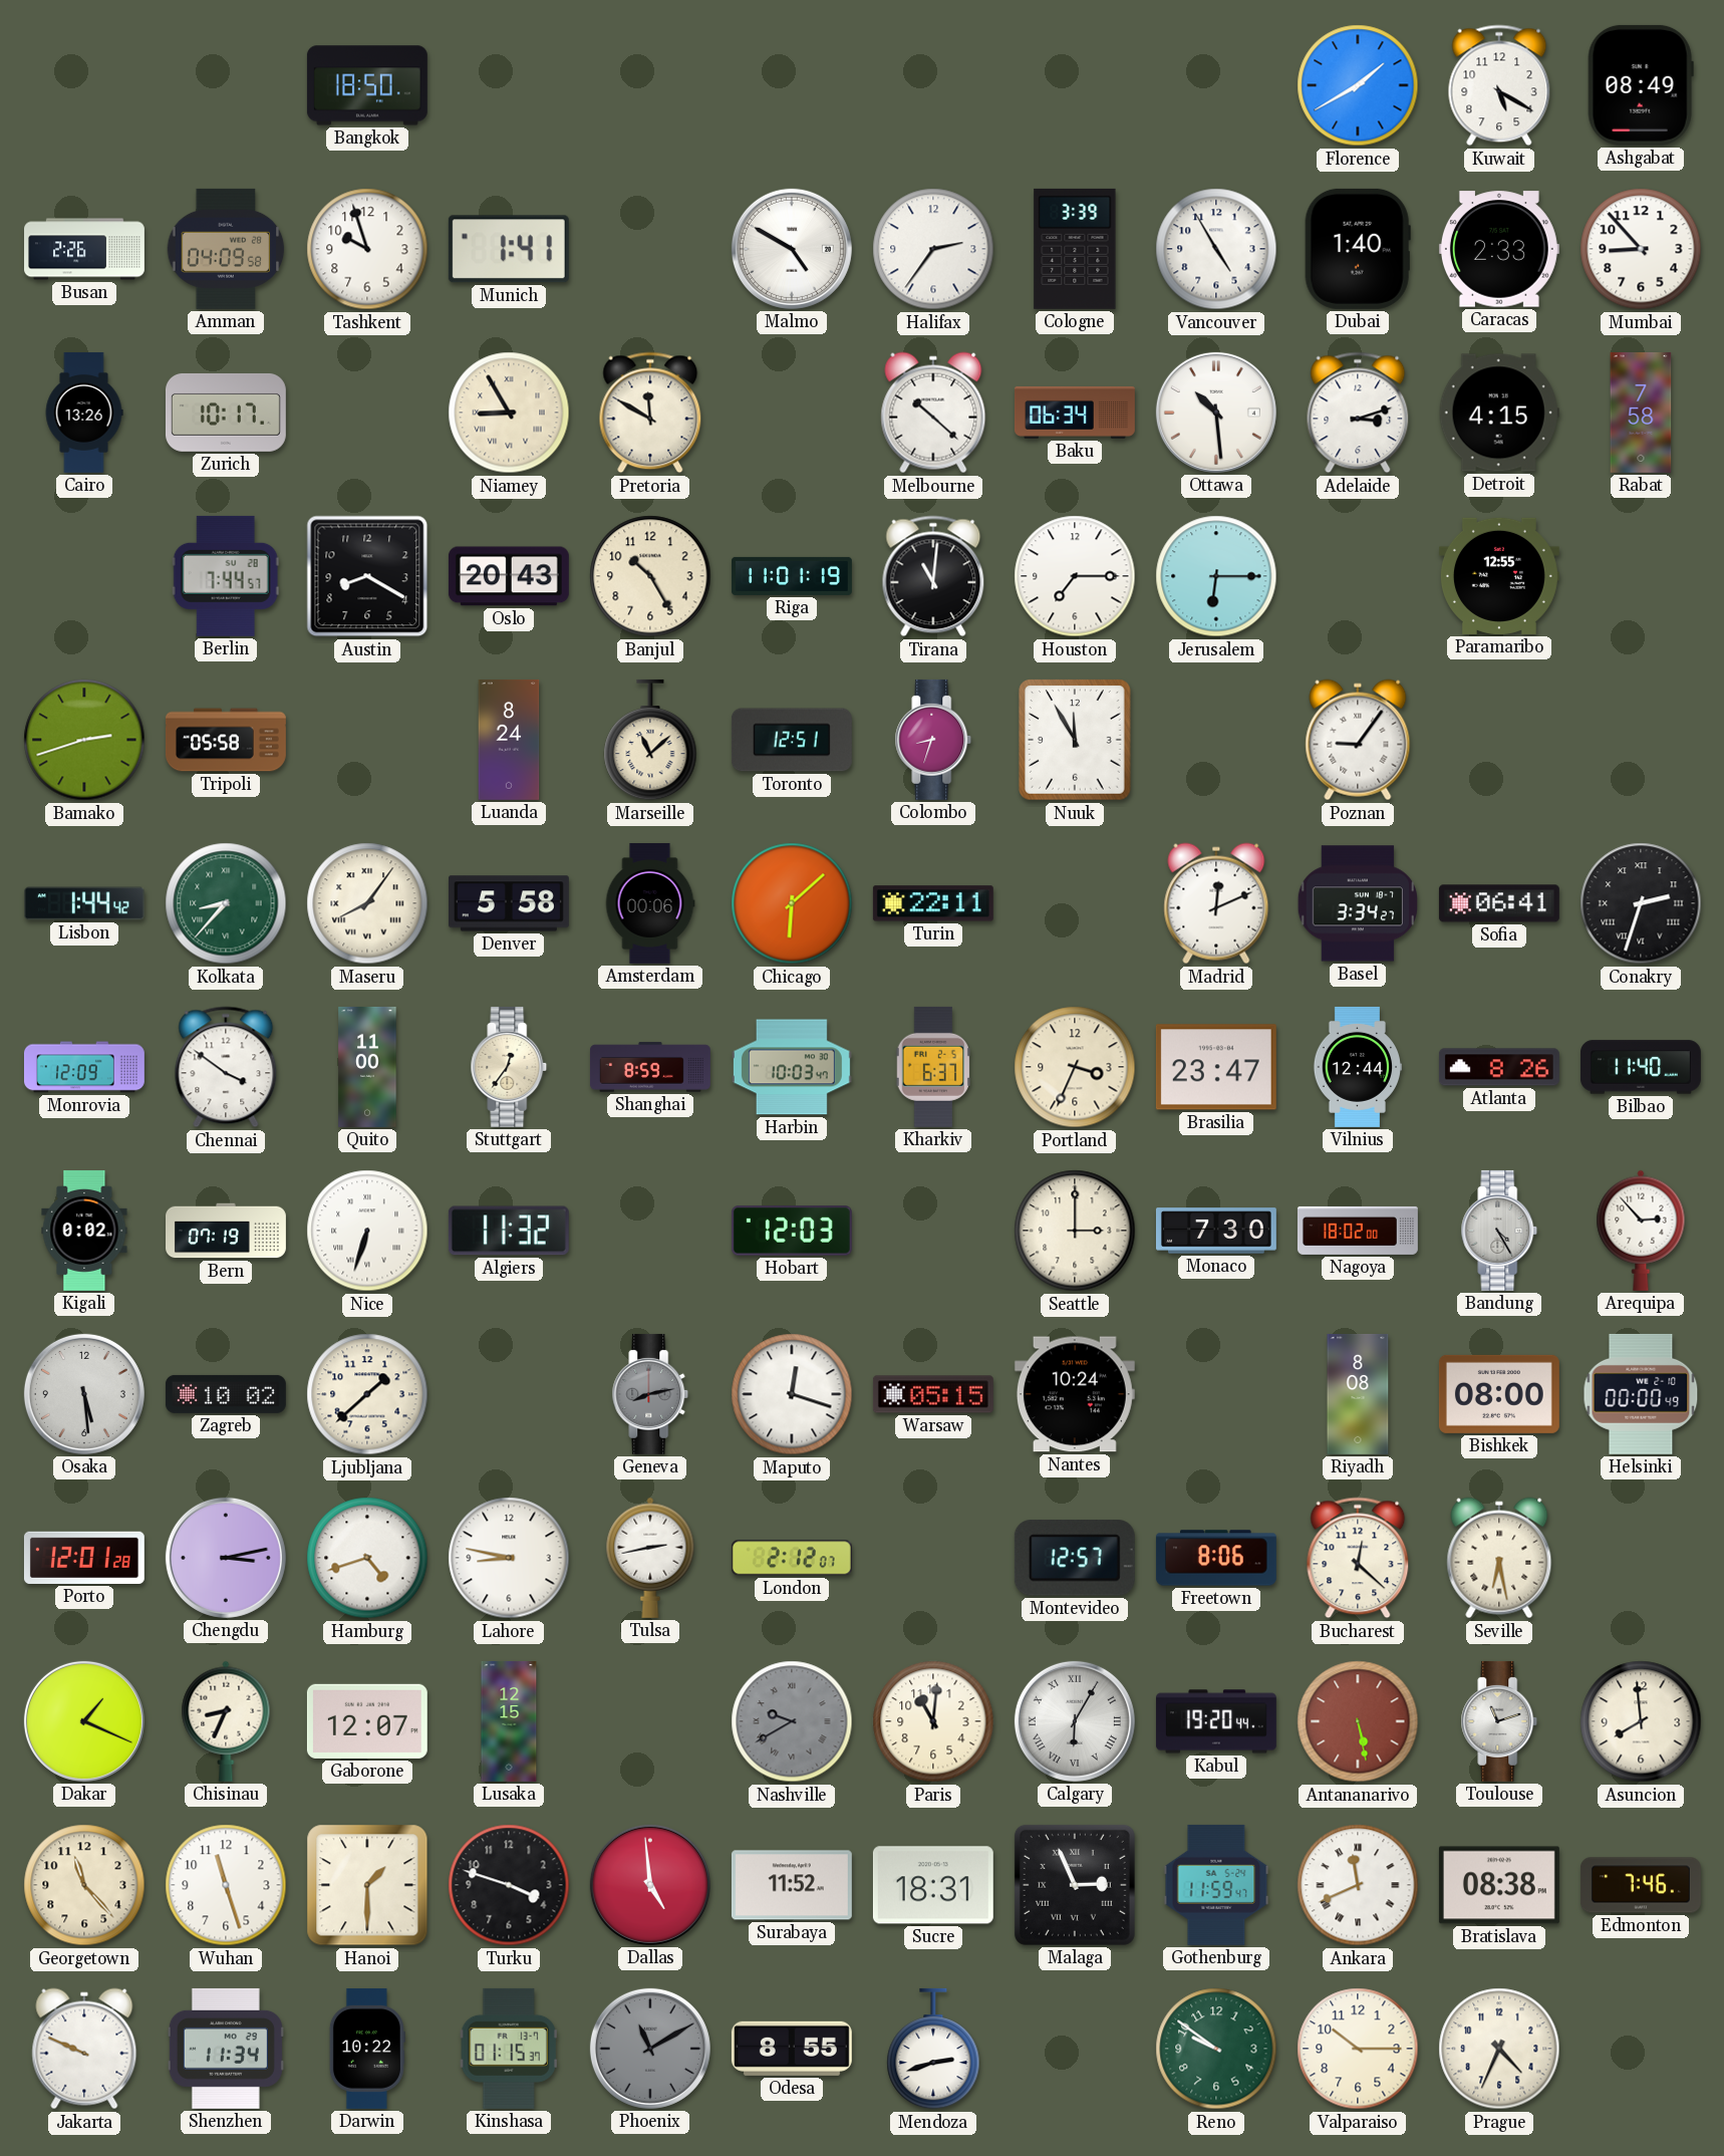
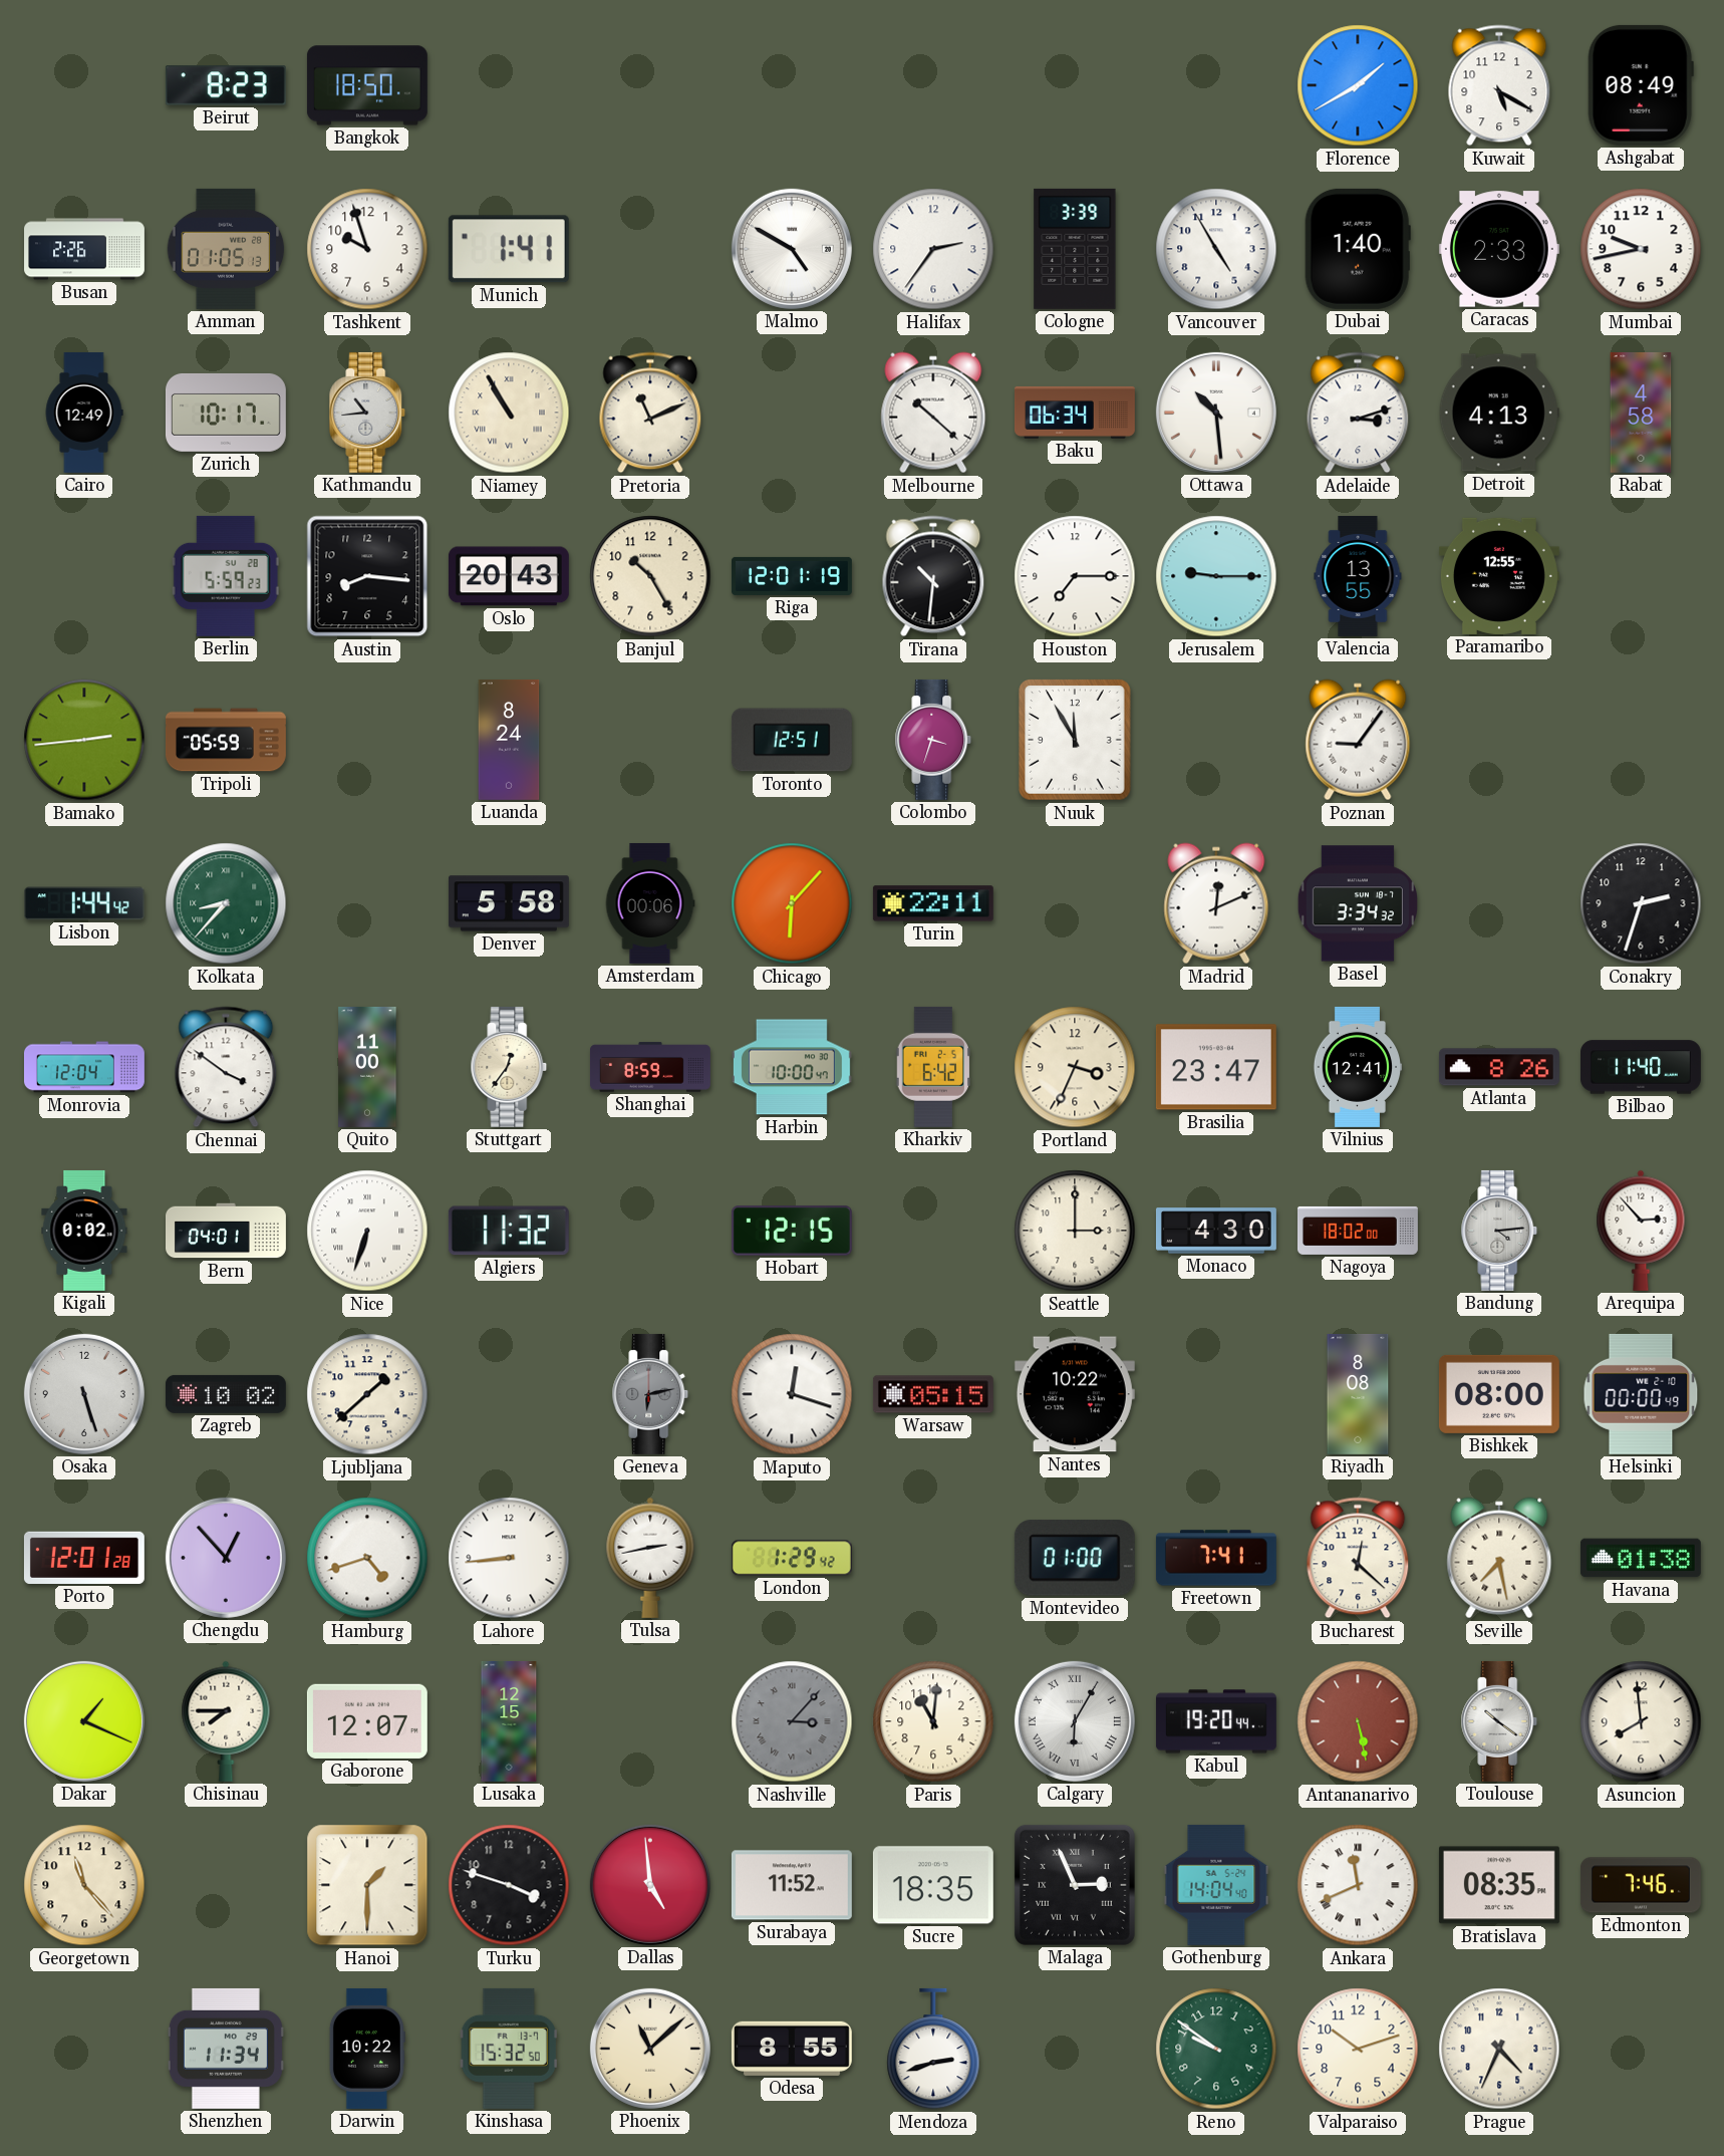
Beirut: none -> 8:23 (226, 85)
Amman: 04:09 -> 01:05 (226, 249)
Mumbai: 8:53 -> 9:43 (1641, 249)
Cairo: 13:26 -> 12:49 (84, 413)
Kathmandu: none -> 10:44 (367, 413)
Niamey: 8:55 -> 10:55 (509, 413)
Pretoria: 11:50 -> 11:11 (650, 413)
Detroit: 4:15 -> 4:13 (1499, 413)
Rabat: 7:58 -> 4:58 (1641, 413)
Berlin: 7:44 -> 5:59 (226, 576)
Austin: 8:20 -> 8:16 (367, 576)
Riga: 11:01 -> 12:01 (792, 576)
Tirana: 11:01 -> 10:31 (933, 576)
Jerusalem: 6:15 -> 9:15 (1216, 576)
Valencia: none -> 13:55 (1358, 576)
Bamako: 2:42 -> 2:44 (84, 740)
Tripoli: 05:58 -> 05:59 (226, 740)
Marseille: 11:08 -> none (650, 740)
Colombo: 8:33 -> 3:33 (933, 740)
Maseru: 8:06 -> none (367, 903)
Chicago: 6:08 -> 6:07 (792, 903)
Basel: 3:34:27 -> 3:34:32 (1358, 903)
Sofia: 06:41 -> none (1499, 903)
Conakry numerals: Roman -> Arabic (1641, 903)
Monrovia: 12:09 -> 12:04 (84, 1067)
Harbin: 10:03 -> 10:00 (792, 1067)
Kharkiv: 6:37 -> 6:42 (932, 1067)
Vilnius: 12:44 -> 12:41 (1357, 1067)
Bern: 07:19 -> 04:01 (227, 1231)
Hobart: 12:03 -> 12:15 (792, 1231)
Monaco: 7:30 -> 4:30 (1216, 1231)
Bandung: 4:25 -> 4:14 (1499, 1231)
Osaka: 5:29 -> 5:27 (84, 1394)
Geneva: 8:13 -> 6:13 (650, 1394)
Nantes: 10:24 -> 10:22 (1075, 1394)
Chengdu: 3:13 -> 12:53 (226, 1558)
Lahore: 8:47 -> 8:44 (509, 1558)
London: 2:12 -> 1:29 (792, 1558)
Montevideo: 12:57 -> 01:00 (1075, 1558)
Freetown: 8:06 -> 7:41 (1216, 1558)
Seville: 6:28 -> 7:28 (1499, 1558)
Havana: none -> 01:38 (1641, 1558)
Chisinau: 8:34 -> 7:45 (226, 1721)
Nashville: 9:40 -> 3:07 (792, 1721)
Toulouse: 11:12 -> 10:21 (1499, 1721)
Wuhan: 11:27 -> none (226, 1885)
Sucre: 18:31 -> 18:35 (933, 1885)
Gothenburg: 11:59 -> 14:04 (1216, 1885)
Bratislava: 08:38 -> 08:35 (1499, 1885)
Jakarta: 9:49 -> none (84, 2049)
Kinshasa: 01:15 -> 15:32 (509, 2049)
Phoenix: 11:10 -> 11:08 (650, 2049)
Phoenix dial: grey -> cream (650, 2049)
Valparaiso: 10:15 -> 10:12 (1358, 2049)
